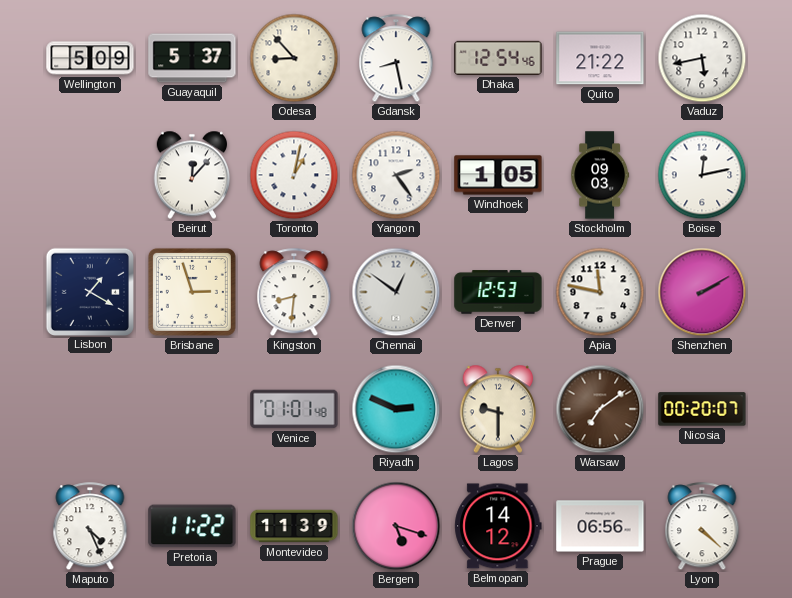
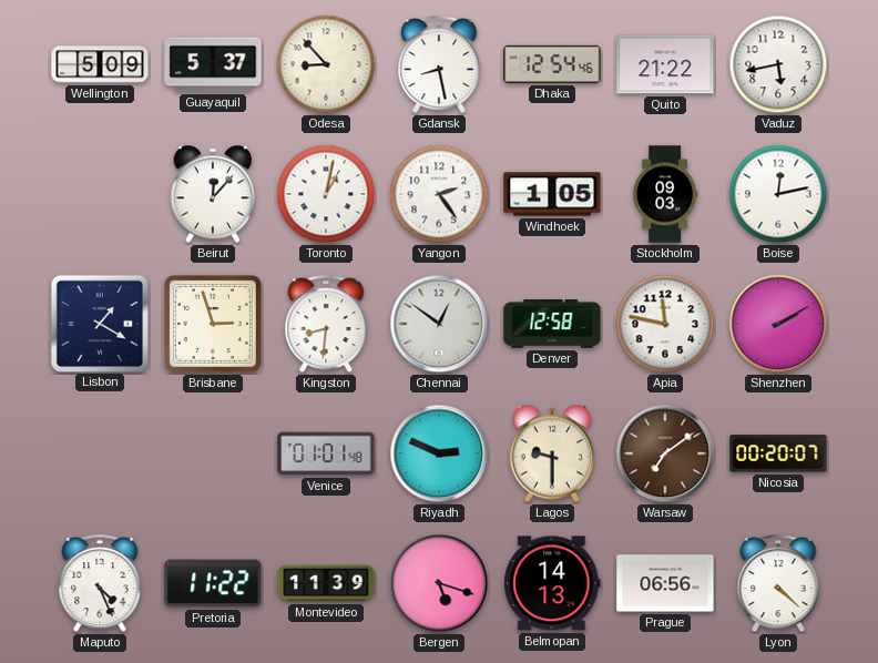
Denver: 12:53 -> 12:58 (552, 324)
Belmopan: 14:12 -> 14:13 (552, 583)
